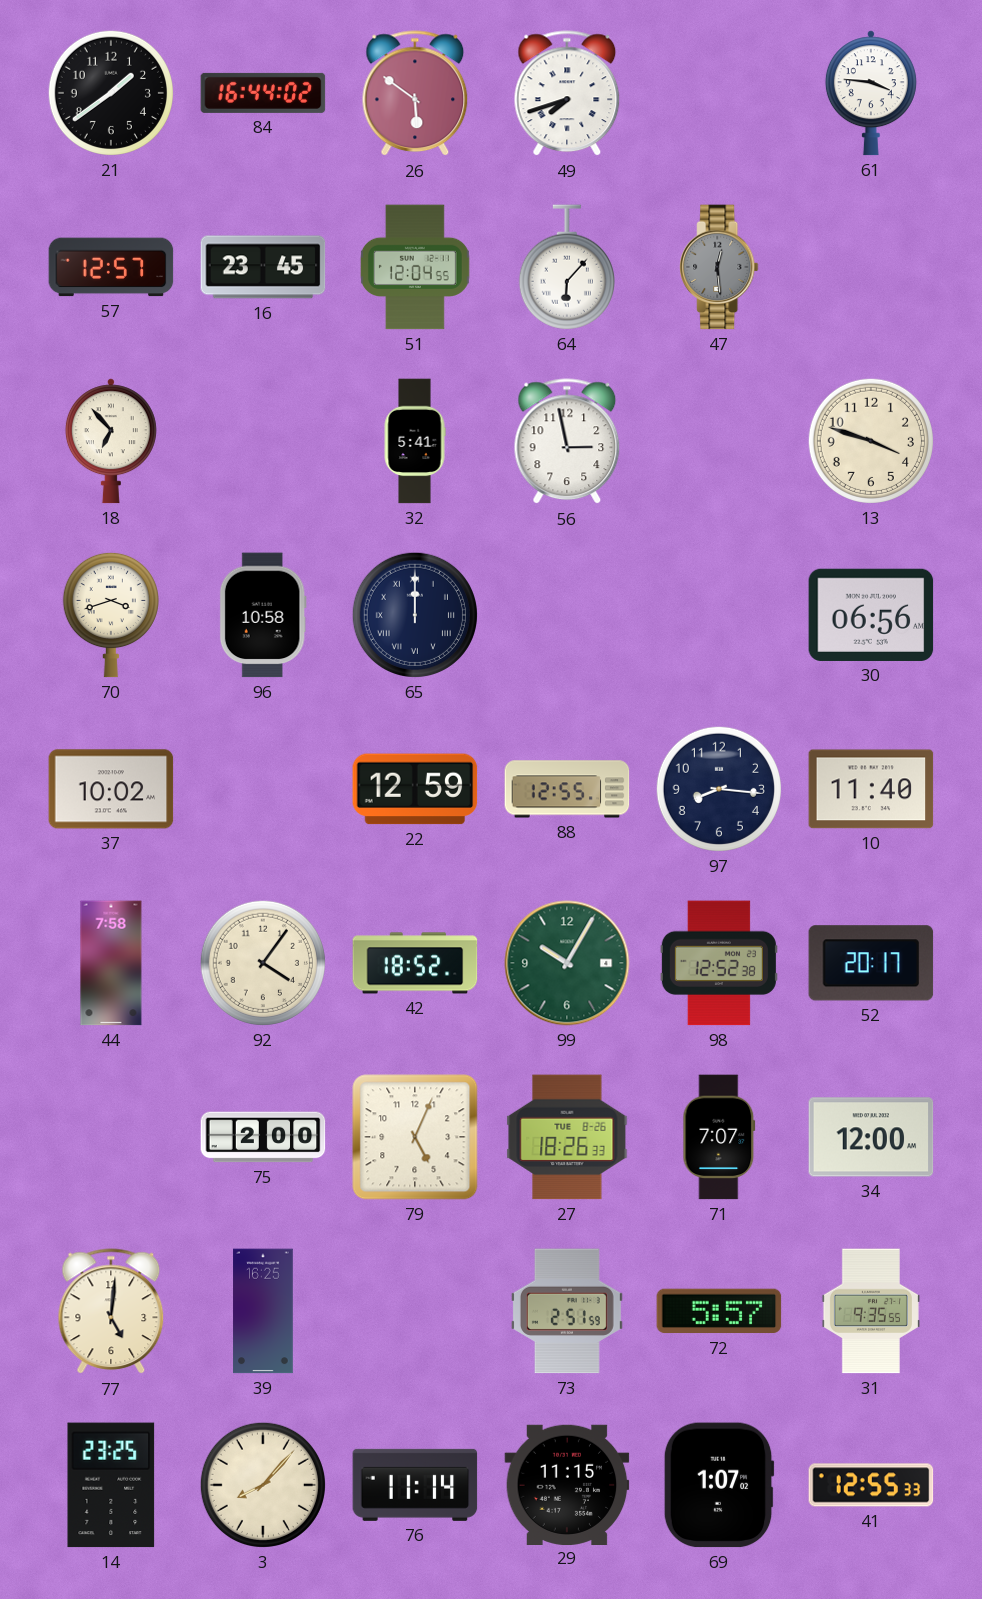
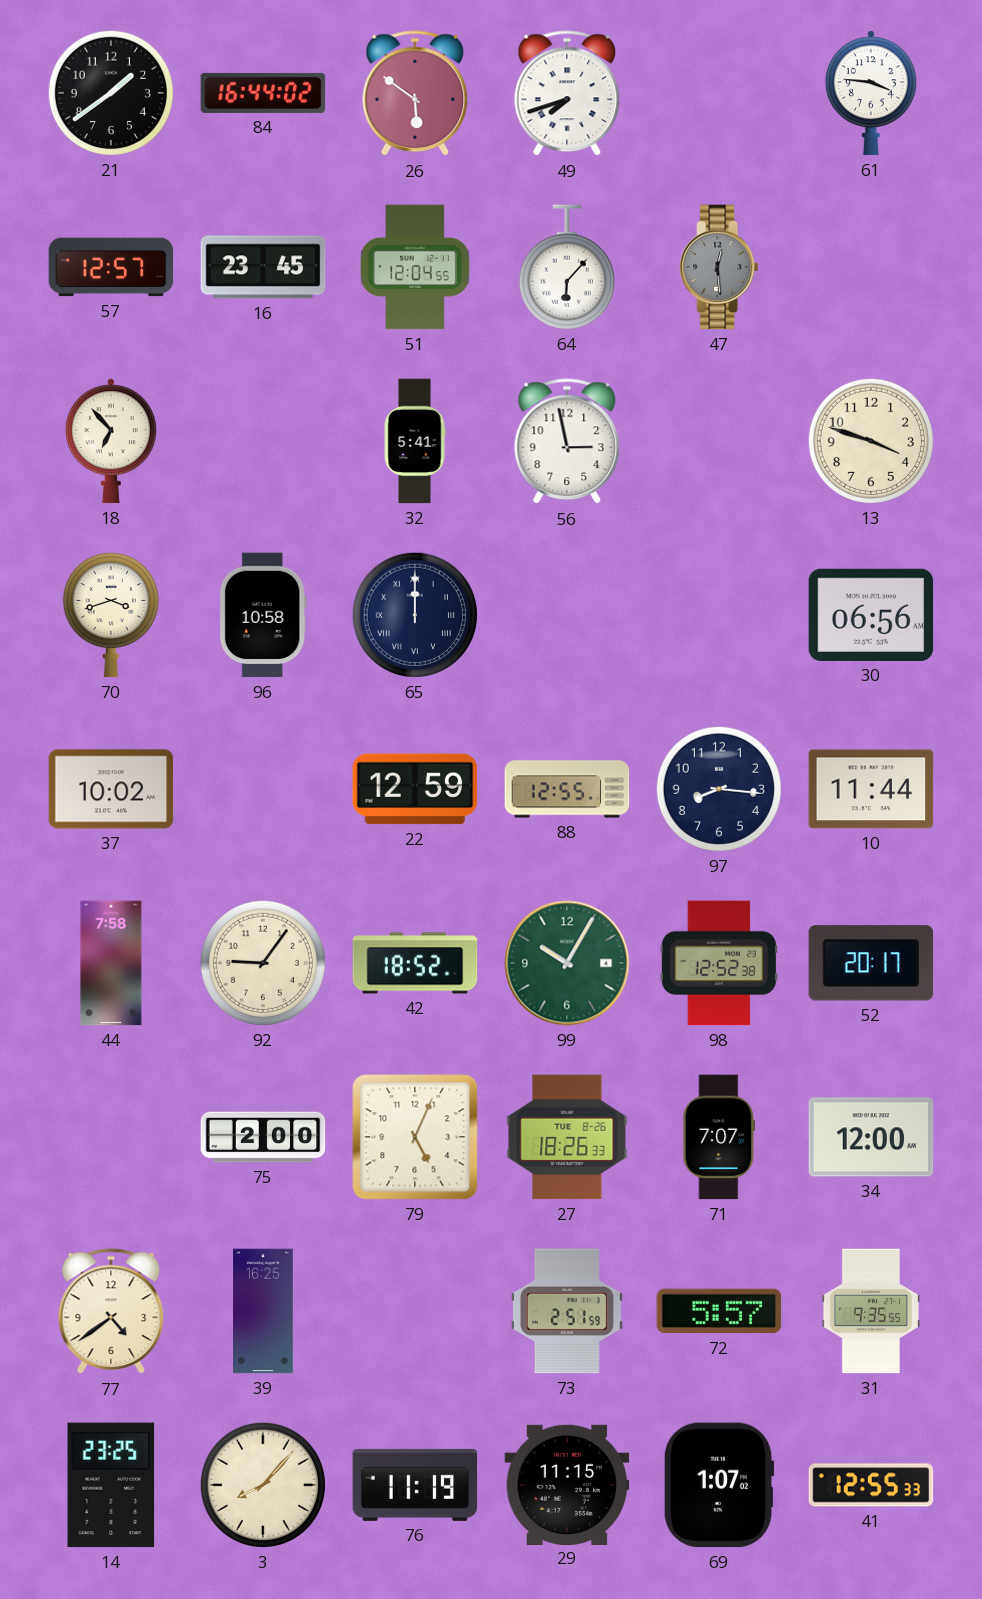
10: 11:40 -> 11:44 (871, 789)
92: 4:06 -> 9:06 (263, 963)
77: 5:01 -> 4:39 (111, 1312)
76: 11:14 -> 11:19 (415, 1485)
